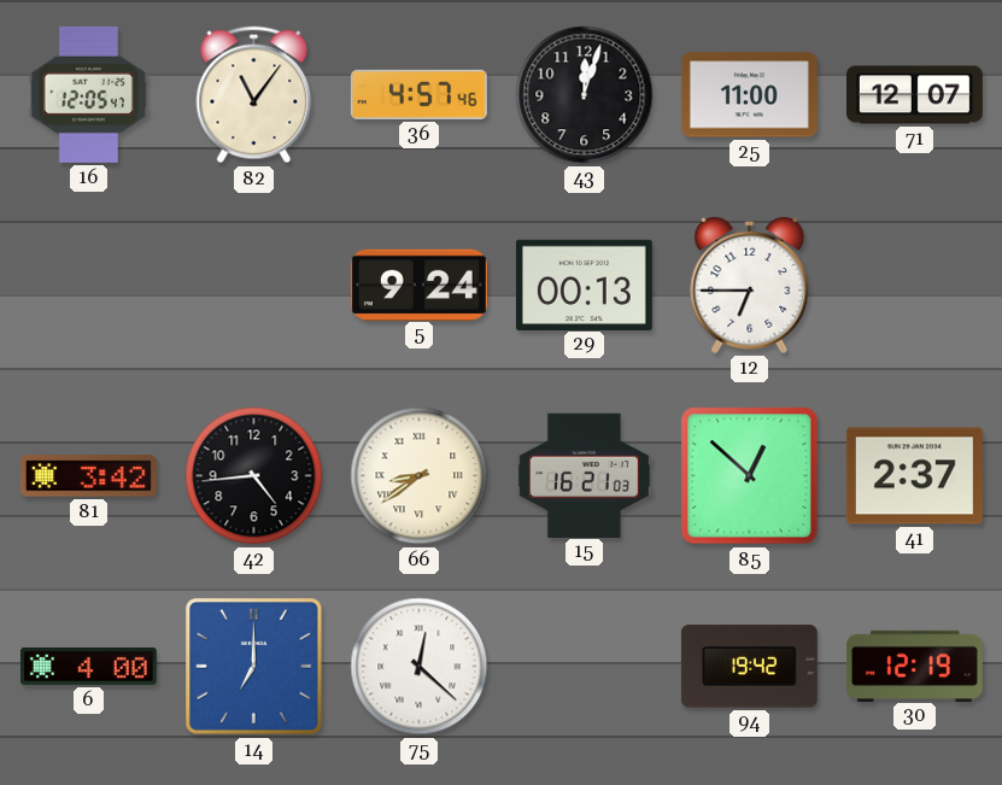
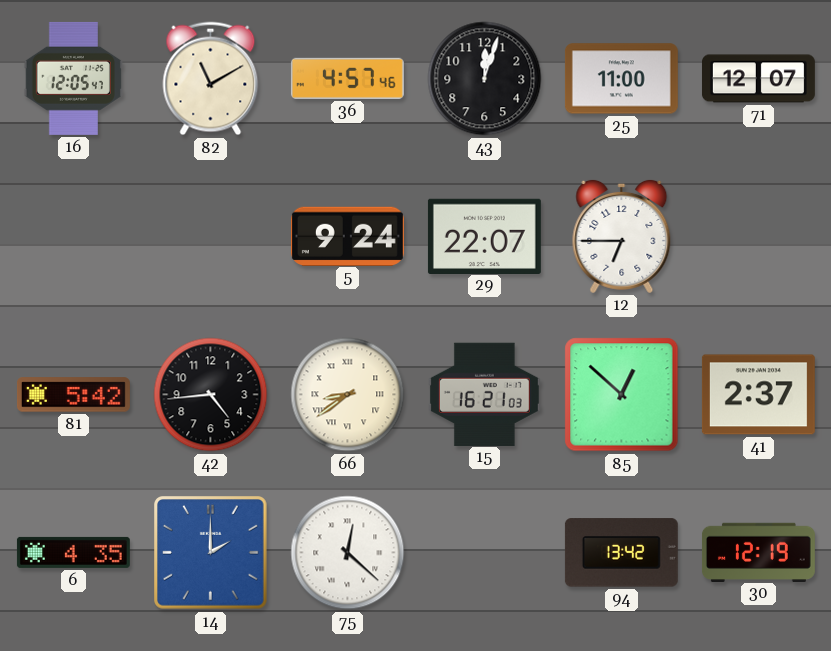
82: 11:06 -> 11:10 (211, 79)
29: 00:13 -> 22:07 (484, 236)
81: 3:42 -> 5:42 (73, 395)
6: 4:00 -> 4:35 (73, 552)
14: 7:00 -> 2:00 (211, 553)
94: 19:42 -> 13:42 (621, 553)
